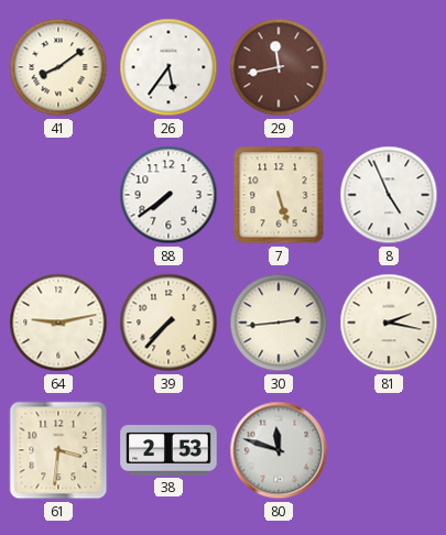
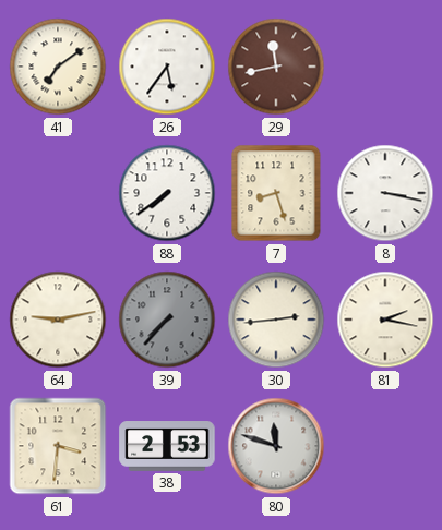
41: 8:09 -> 7:09 (58, 67)
7: 5:27 -> 8:27 (276, 193)
8: 4:56 -> 3:17 (385, 193)
39 dial: cream -> grey (167, 320)
